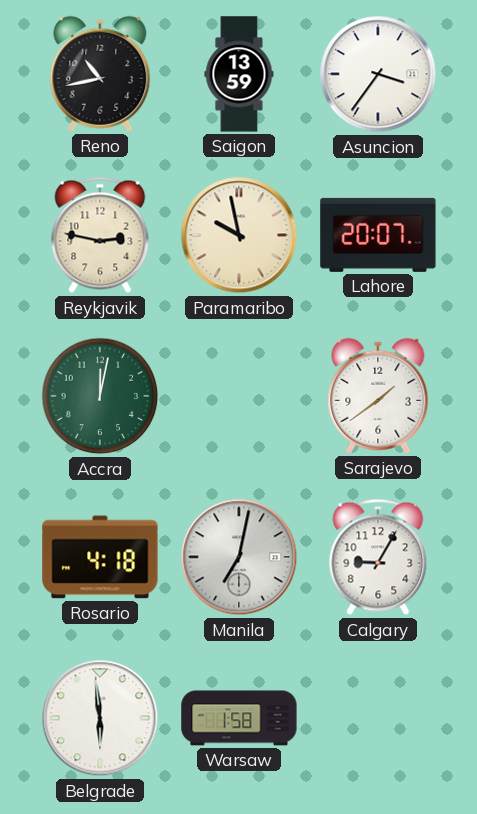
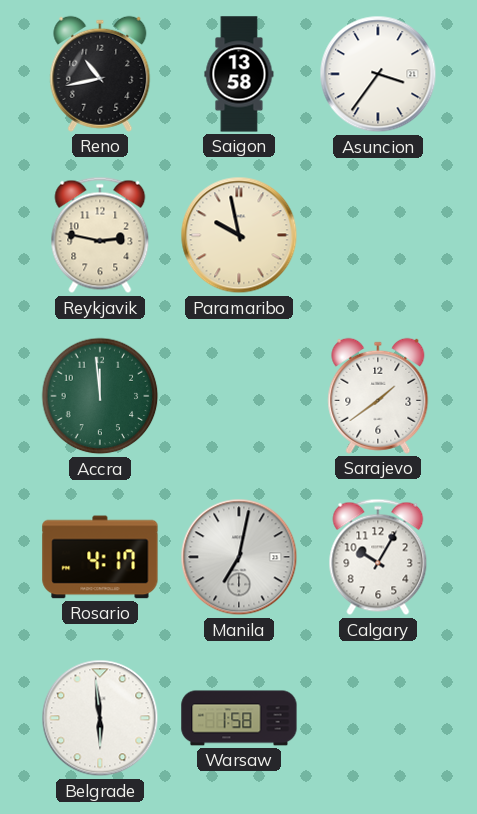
Saigon: 13:59 -> 13:58 (239, 74)
Lahore: 20:07 -> none (378, 235)
Accra: 12:02 -> 11:59 (100, 396)
Rosario: 4:18 -> 4:17 (100, 557)
Calgary: 9:05 -> 10:05 (378, 557)
